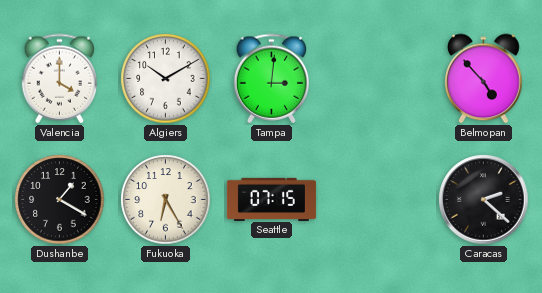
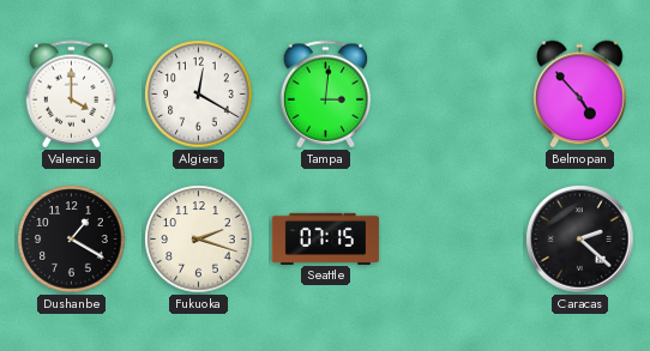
Algiers: 10:10 -> 12:20 (199, 95)
Fukuoka: 6:25 -> 2:18 (199, 240)
